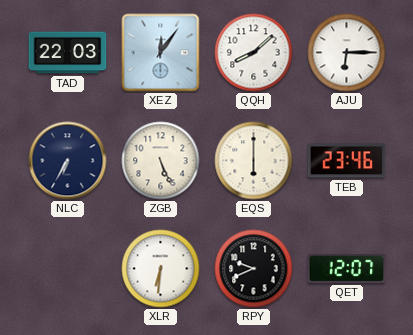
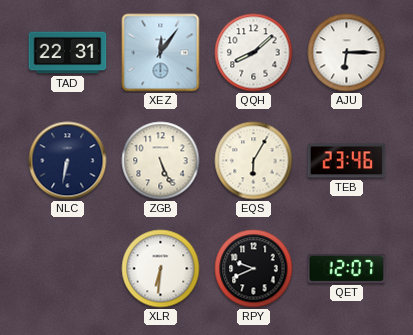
TAD: 22:03 -> 22:31 (68, 53)
NLC: 6:35 -> 6:32 (68, 161)
EQS: 6:00 -> 6:05 (254, 161)
